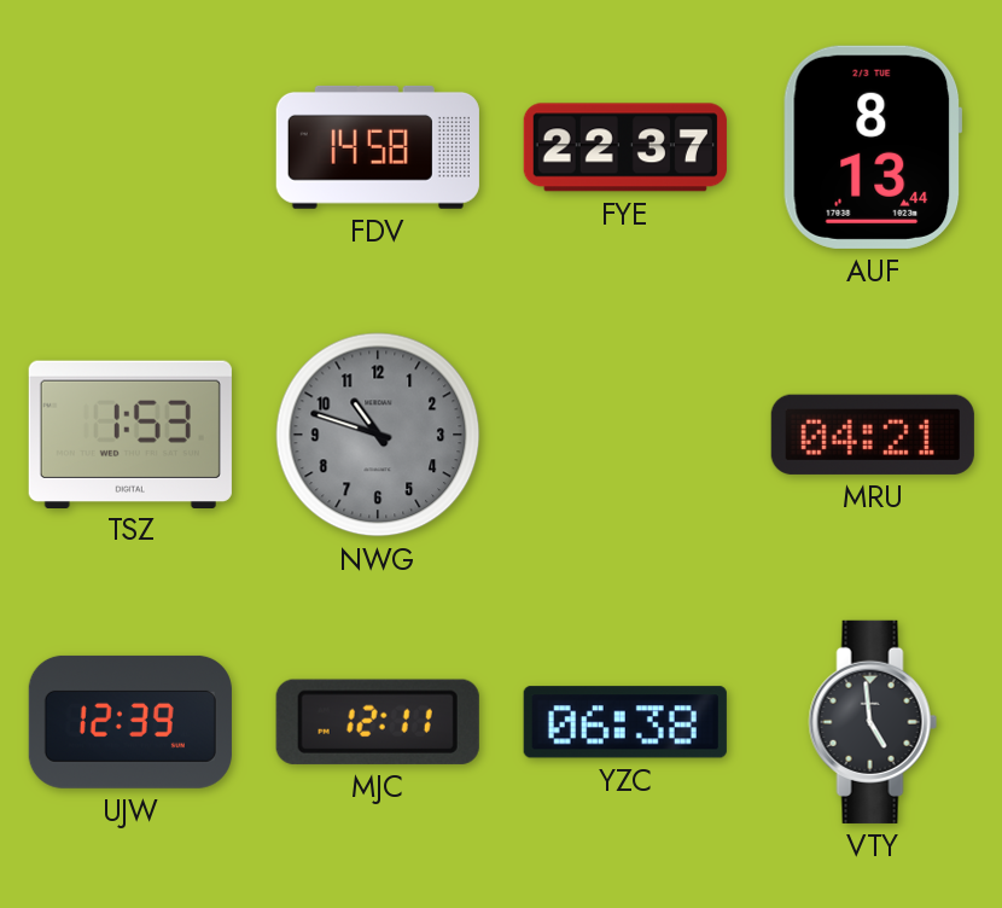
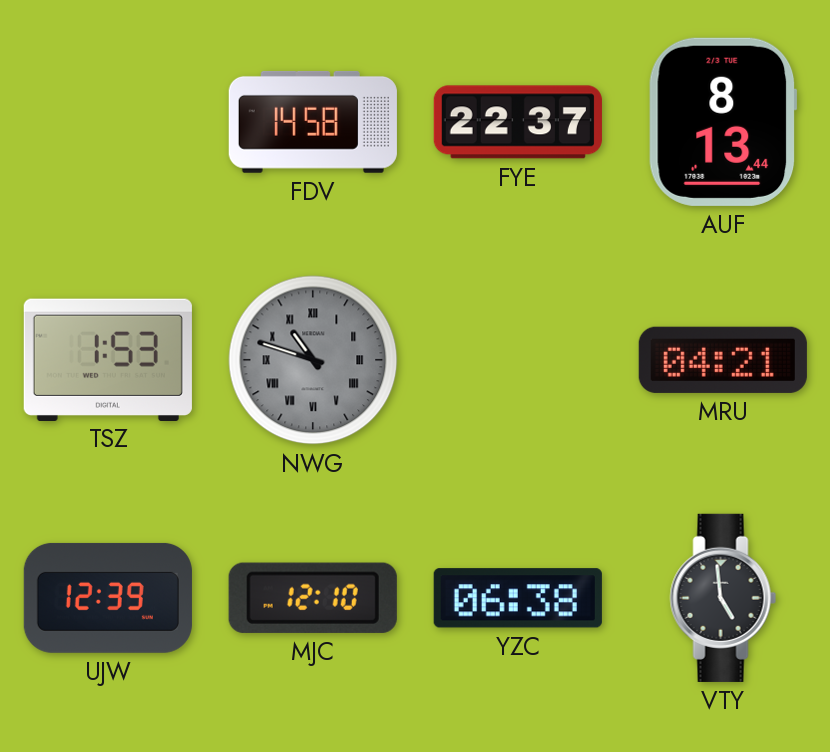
NWG numerals: Arabic -> Roman (313, 360)
MJC: 12:11 -> 12:10 (313, 598)
